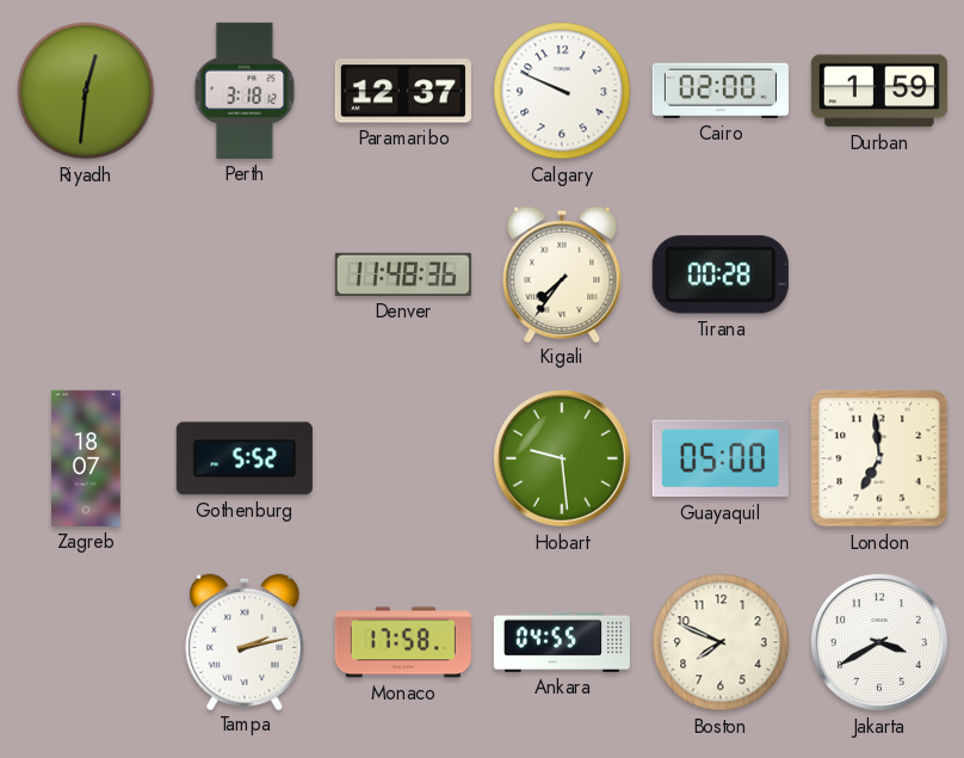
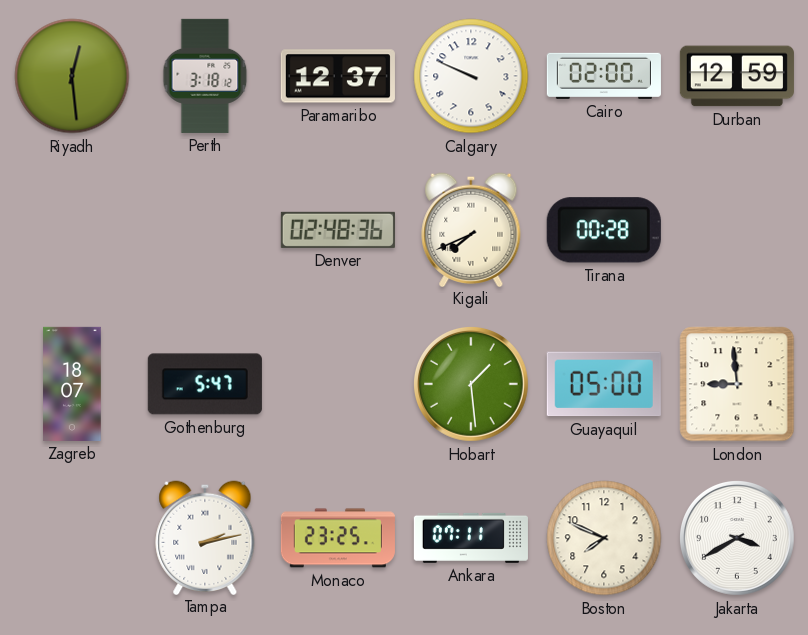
Riyadh: 12:31 -> 12:29 (72, 76)
Durban: 1:59 -> 12:59 (737, 76)
Denver: 11:48 -> 02:48 (338, 230)
Kigali: 7:36 -> 7:41 (471, 229)
Gothenburg: 5:52 -> 5:47 (205, 384)
Hobart: 9:29 -> 1:29 (471, 384)
London: 6:59 -> 8:59 (737, 384)
Monaco: 17:58 -> 23:25 (338, 538)
Ankara: 04:55 -> 07:11 (471, 538)
